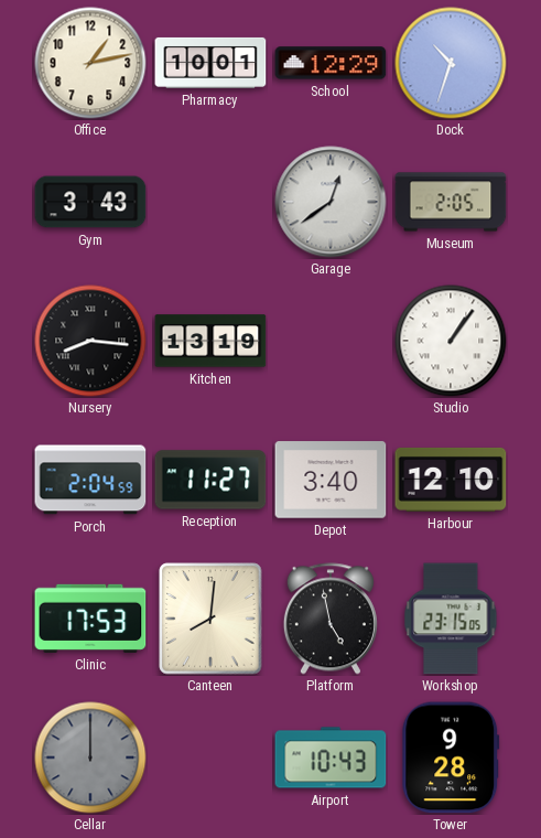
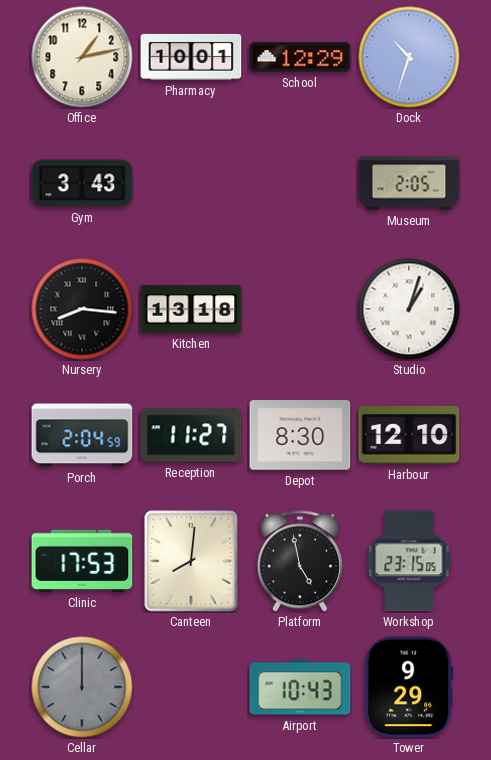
Garage: 12:39 -> none (331, 202)
Kitchen: 13:19 -> 13:18 (191, 309)
Studio: 1:06 -> 1:03 (409, 309)
Depot: 3:40 -> 8:30 (300, 435)
Tower: 9:28 -> 9:29 (409, 687)
